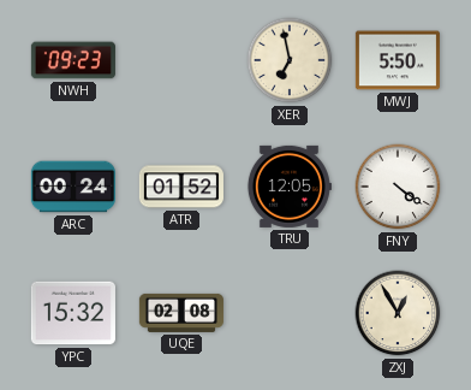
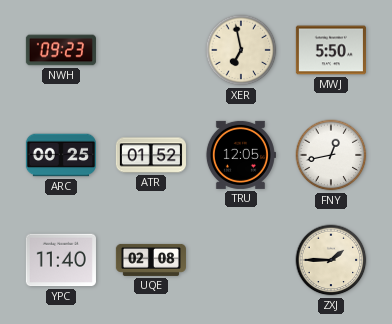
ARC: 00:24 -> 00:25 (61, 155)
FNY: 4:21 -> 12:43 (331, 155)
YPC: 15:32 -> 11:40 (61, 260)
ZXJ: 12:55 -> 1:45 (331, 260)
